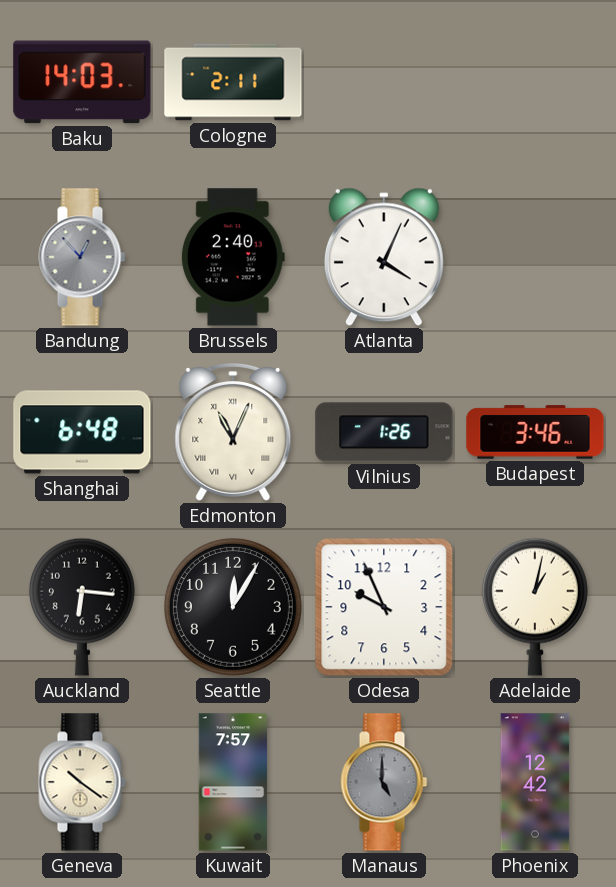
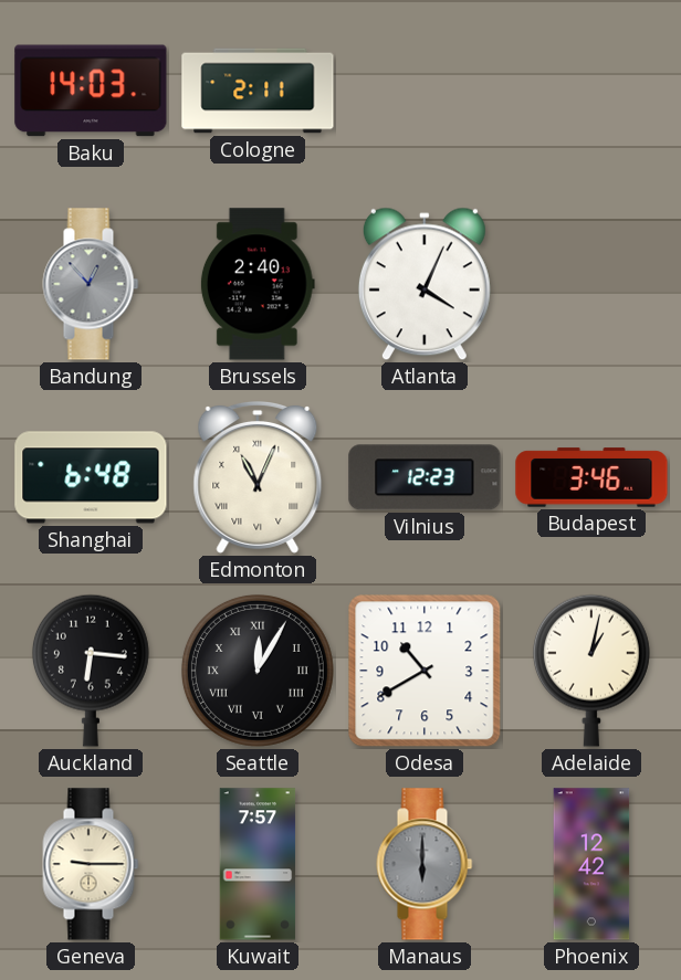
Vilnius: 1:26 -> 12:23 (425, 477)
Seattle numerals: Arabic -> Roman (258, 671)
Odesa: 9:56 -> 10:40 (425, 671)
Geneva: 10:21 -> 9:15 (91, 864)
Manaus: 5:00 -> 6:00 (425, 864)
